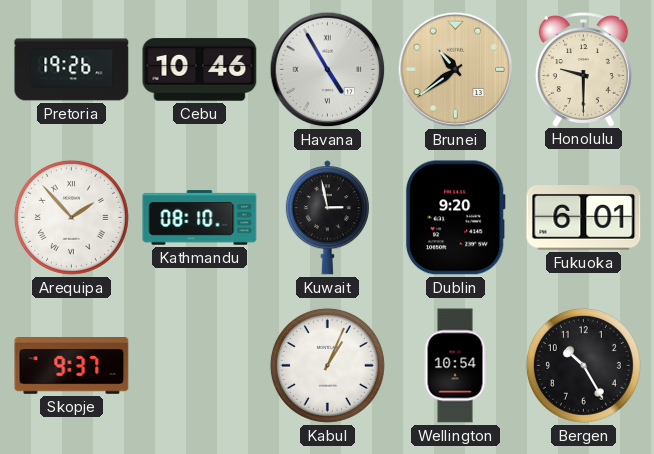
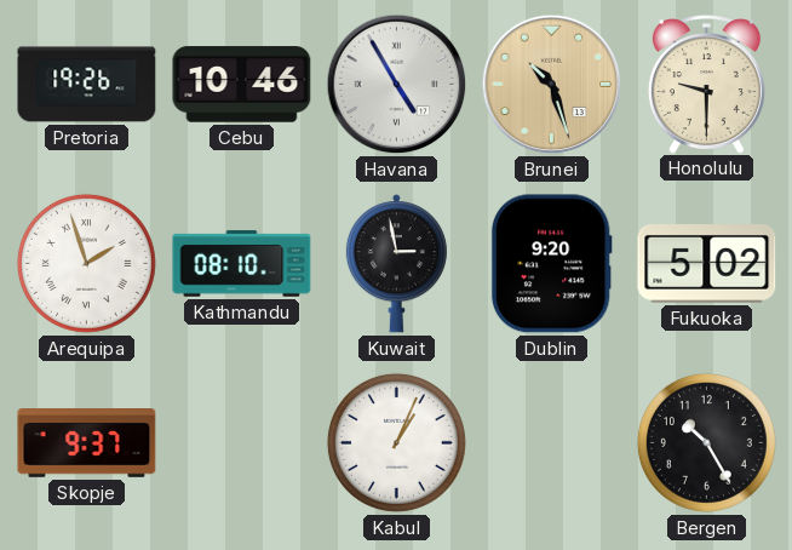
Brunei: 10:39 -> 10:27 (552, 85)
Arequipa: 1:53 -> 1:57 (86, 263)
Fukuoka: 6:01 -> 5:02 (707, 264)
Wellington: 10:54 -> none (455, 366)
